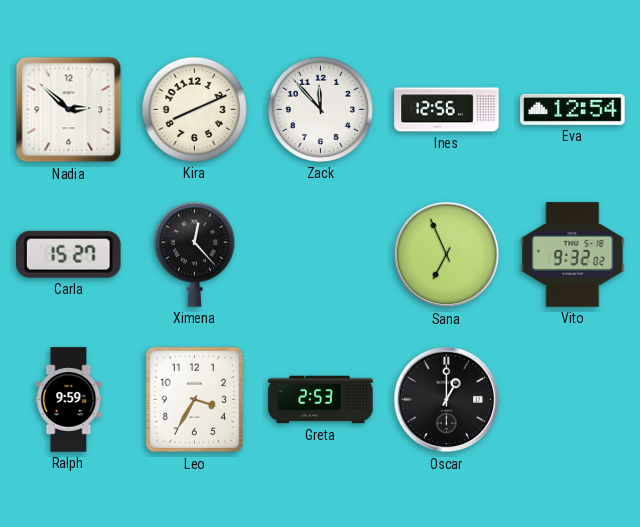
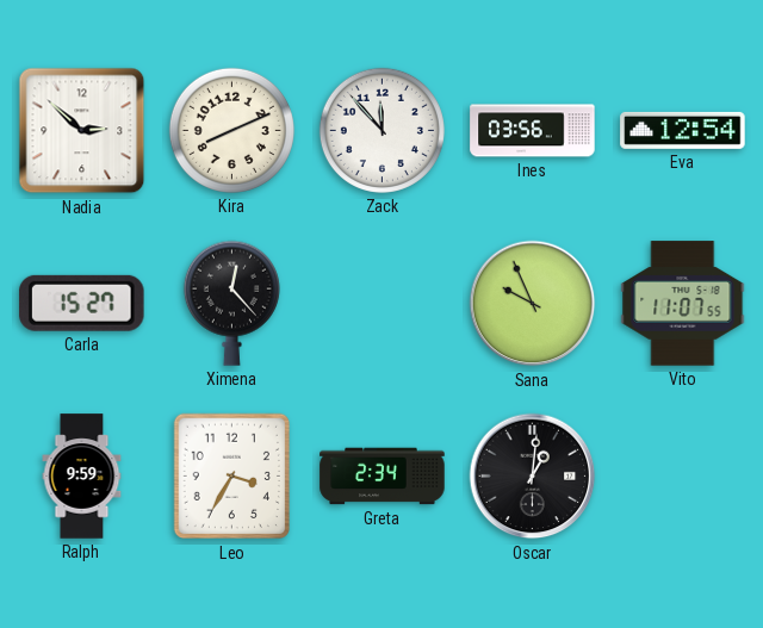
Ines: 12:56 -> 03:56 (533, 131)
Sana: 6:56 -> 9:56 (533, 304)
Vito: 9:32 -> 11:07 (683, 304)
Greta: 2:53 -> 2:34 (383, 477)
Oscar: 1:00 -> 1:01 (533, 477)
